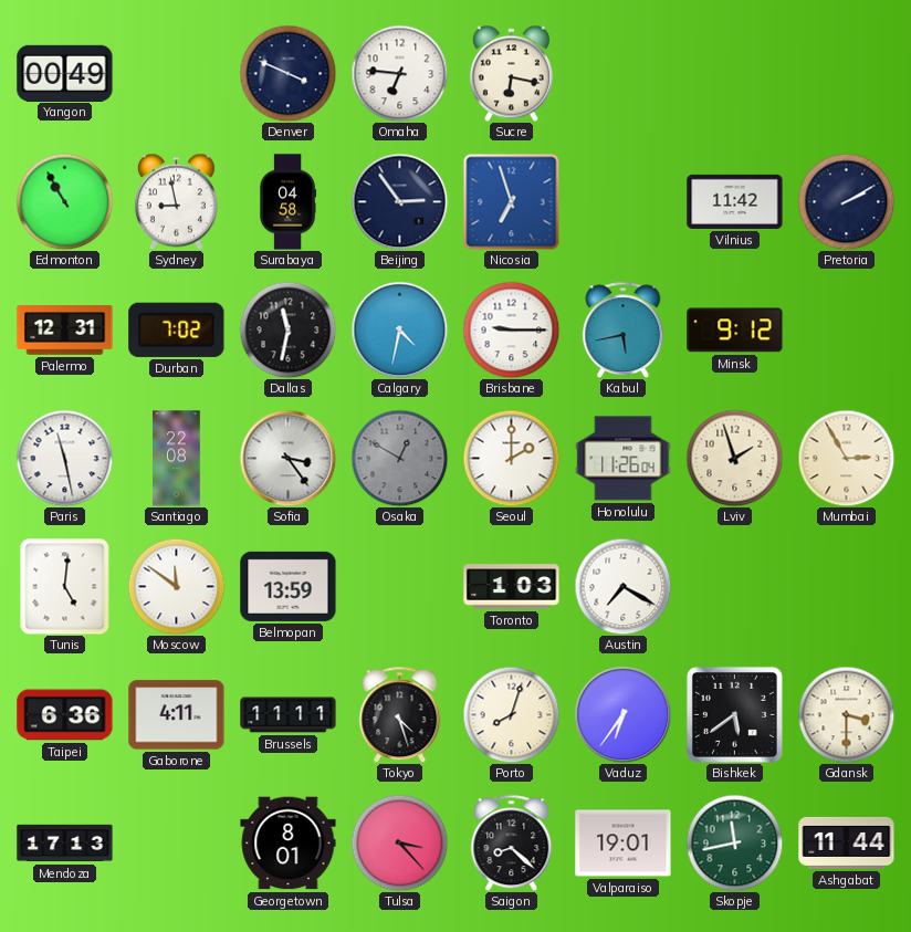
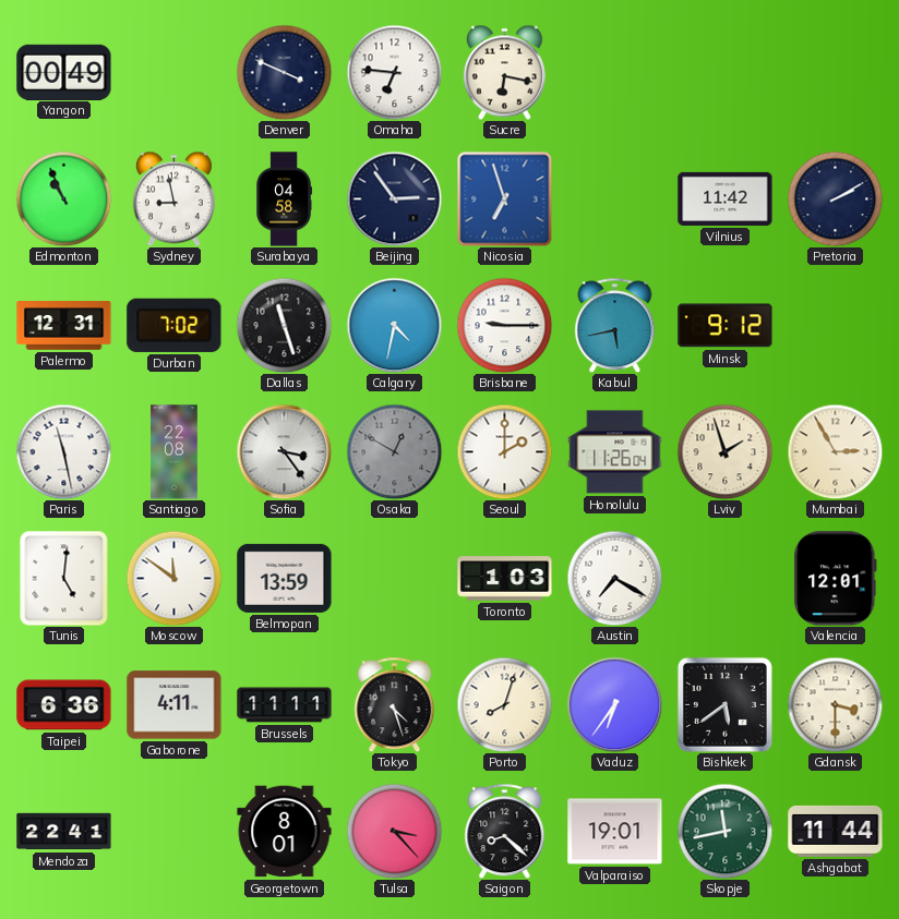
Edmonton: 10:55 -> 10:56 (63, 198)
Dallas: 11:32 -> 11:27 (284, 325)
Valencia: none -> 12:01 (836, 579)
Mendoza: 17:13 -> 22:41 (64, 832)
